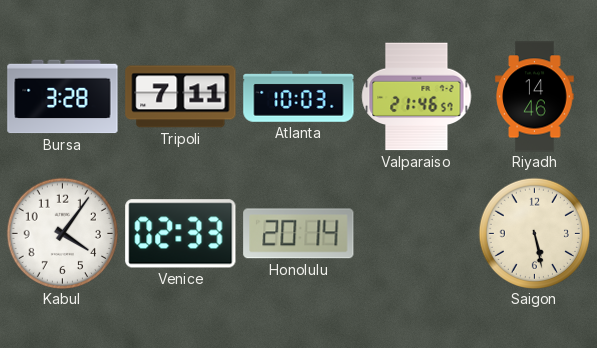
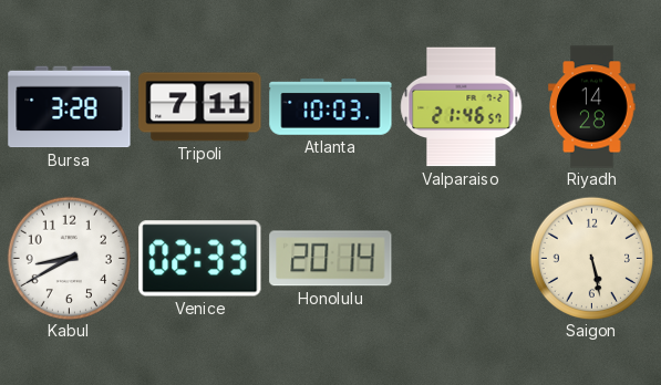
Riyadh: 14:46 -> 14:28 (592, 107)
Kabul: 4:06 -> 8:40 (69, 258)
